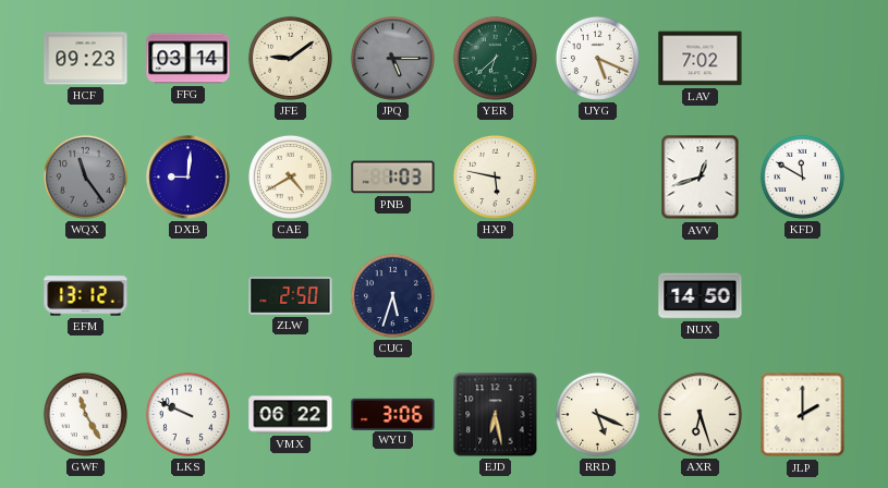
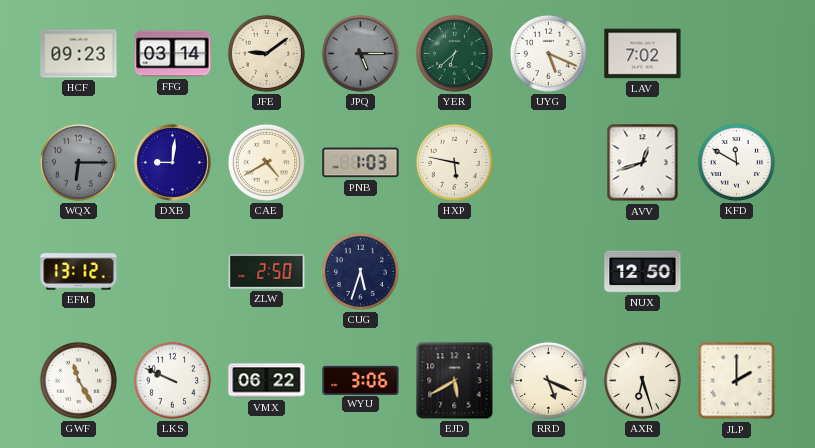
WQX: 11:24 -> 6:15 (78, 162)
NUX: 14:50 -> 12:50 (643, 272)
EJD: 6:28 -> 5:40 (455, 381)
